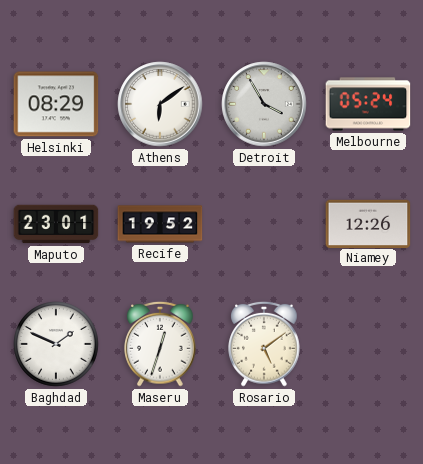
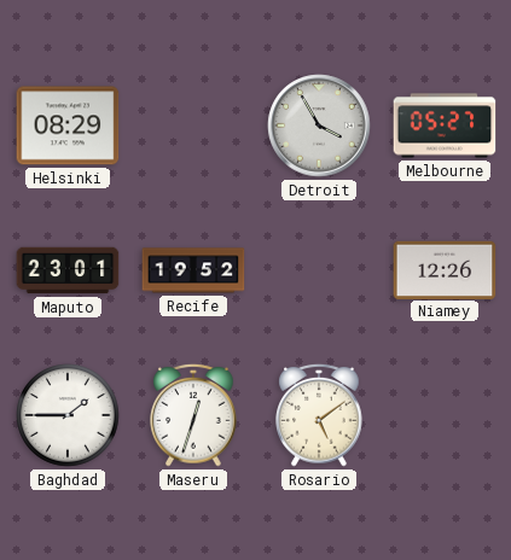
Athens: 6:09 -> none (160, 104)
Melbourne: 05:24 -> 05:27 (445, 126)
Baghdad: 1:49 -> 1:45 (68, 415)
